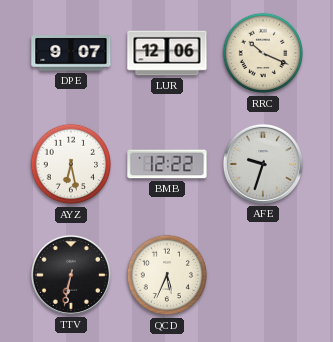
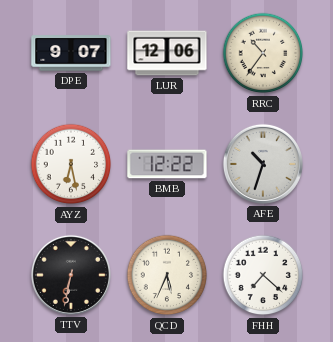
RRC: 10:19 -> 10:36 (263, 53)
AFE: 9:33 -> 10:33 (263, 164)
FHH: none -> 7:22 (263, 275)
